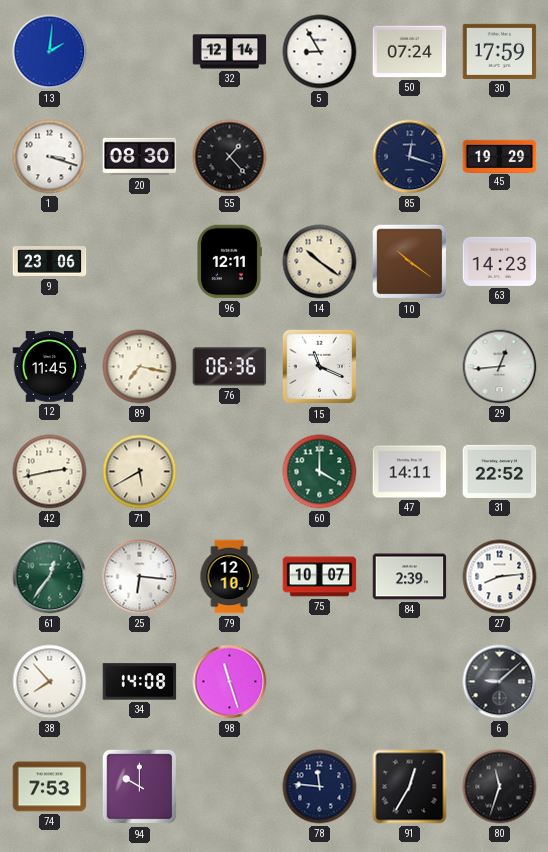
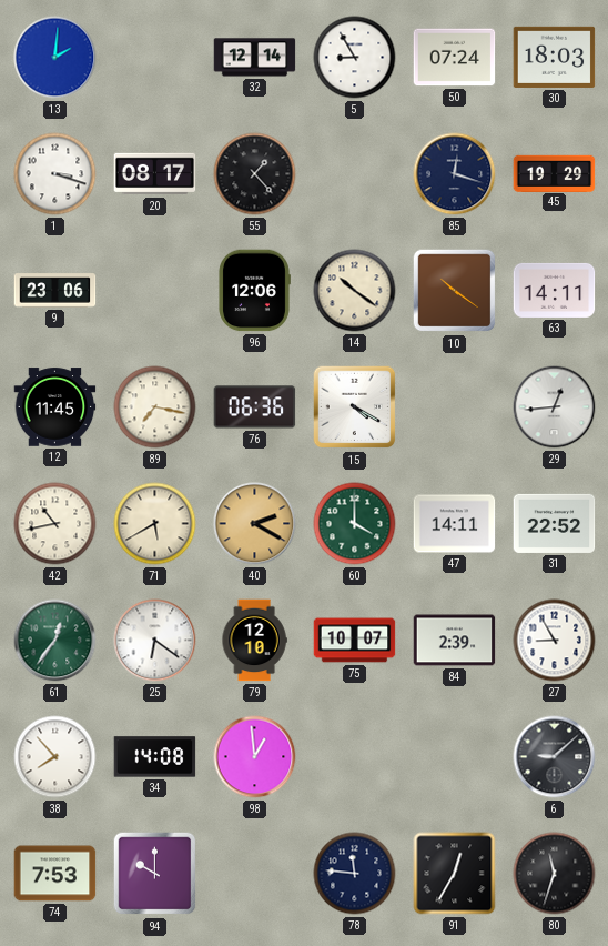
30: 17:59 -> 18:03 (555, 57)
20: 08:30 -> 08:17 (155, 174)
96: 12:11 -> 12:06 (254, 291)
63: 14:23 -> 14:11 (555, 290)
15: 11:19 -> 4:20 (355, 407)
42: 2:43 -> 10:43 (55, 524)
40: none -> 2:20 (255, 524)
25: 6:16 -> 6:21 (155, 641)
27: 8:14 -> 8:55 (555, 641)
98: 11:27 -> 12:59 (255, 757)
